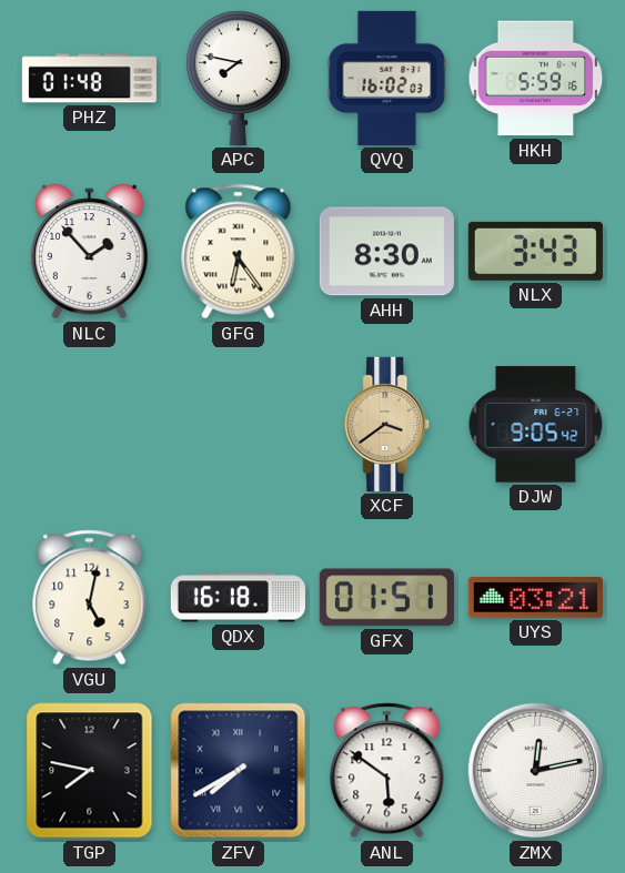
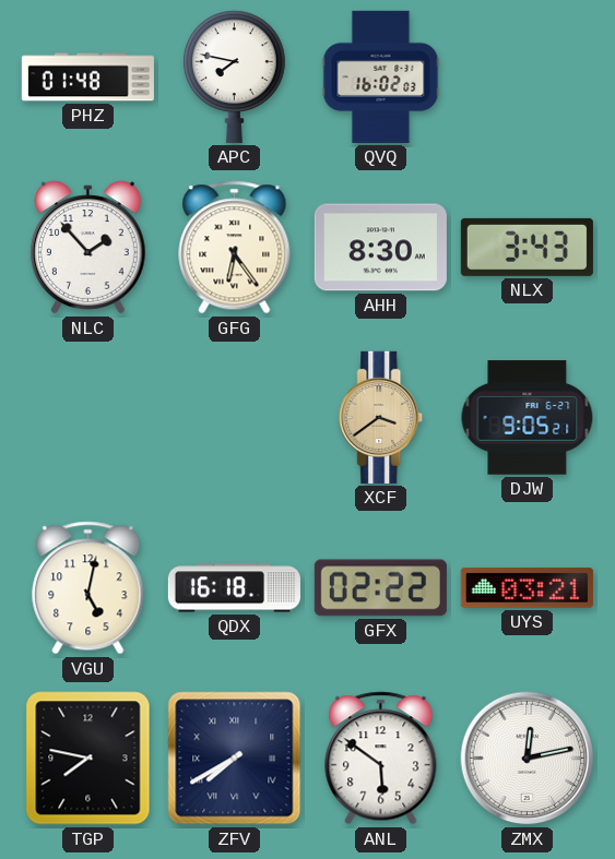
HKH: 5:59 -> none (536, 79)
DJW: 9:05:42 -> 9:05:21 (528, 418)
GFX: 01:51 -> 02:22 (380, 588)
